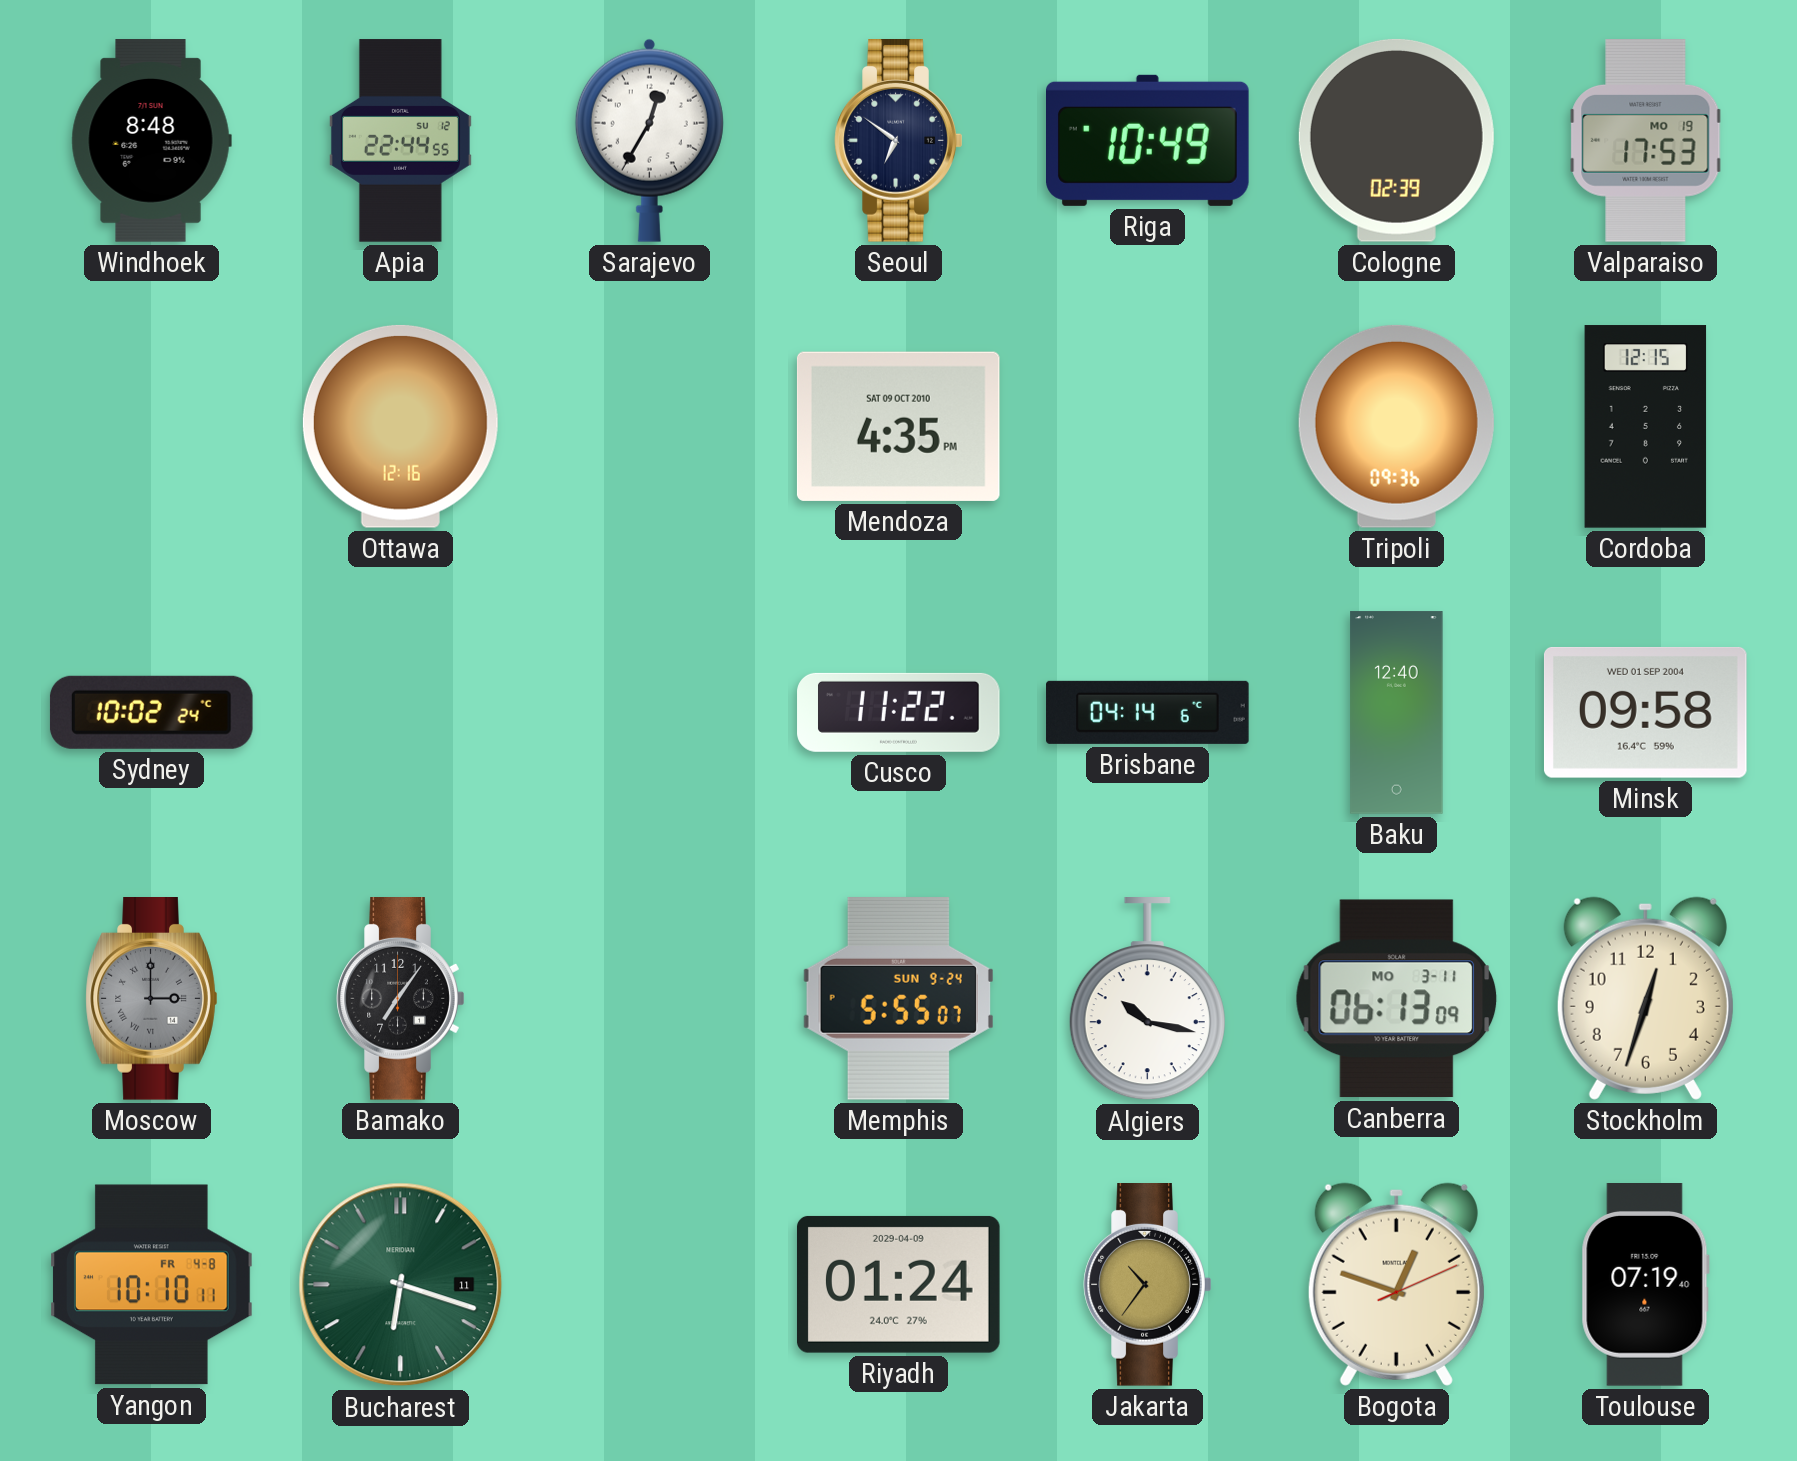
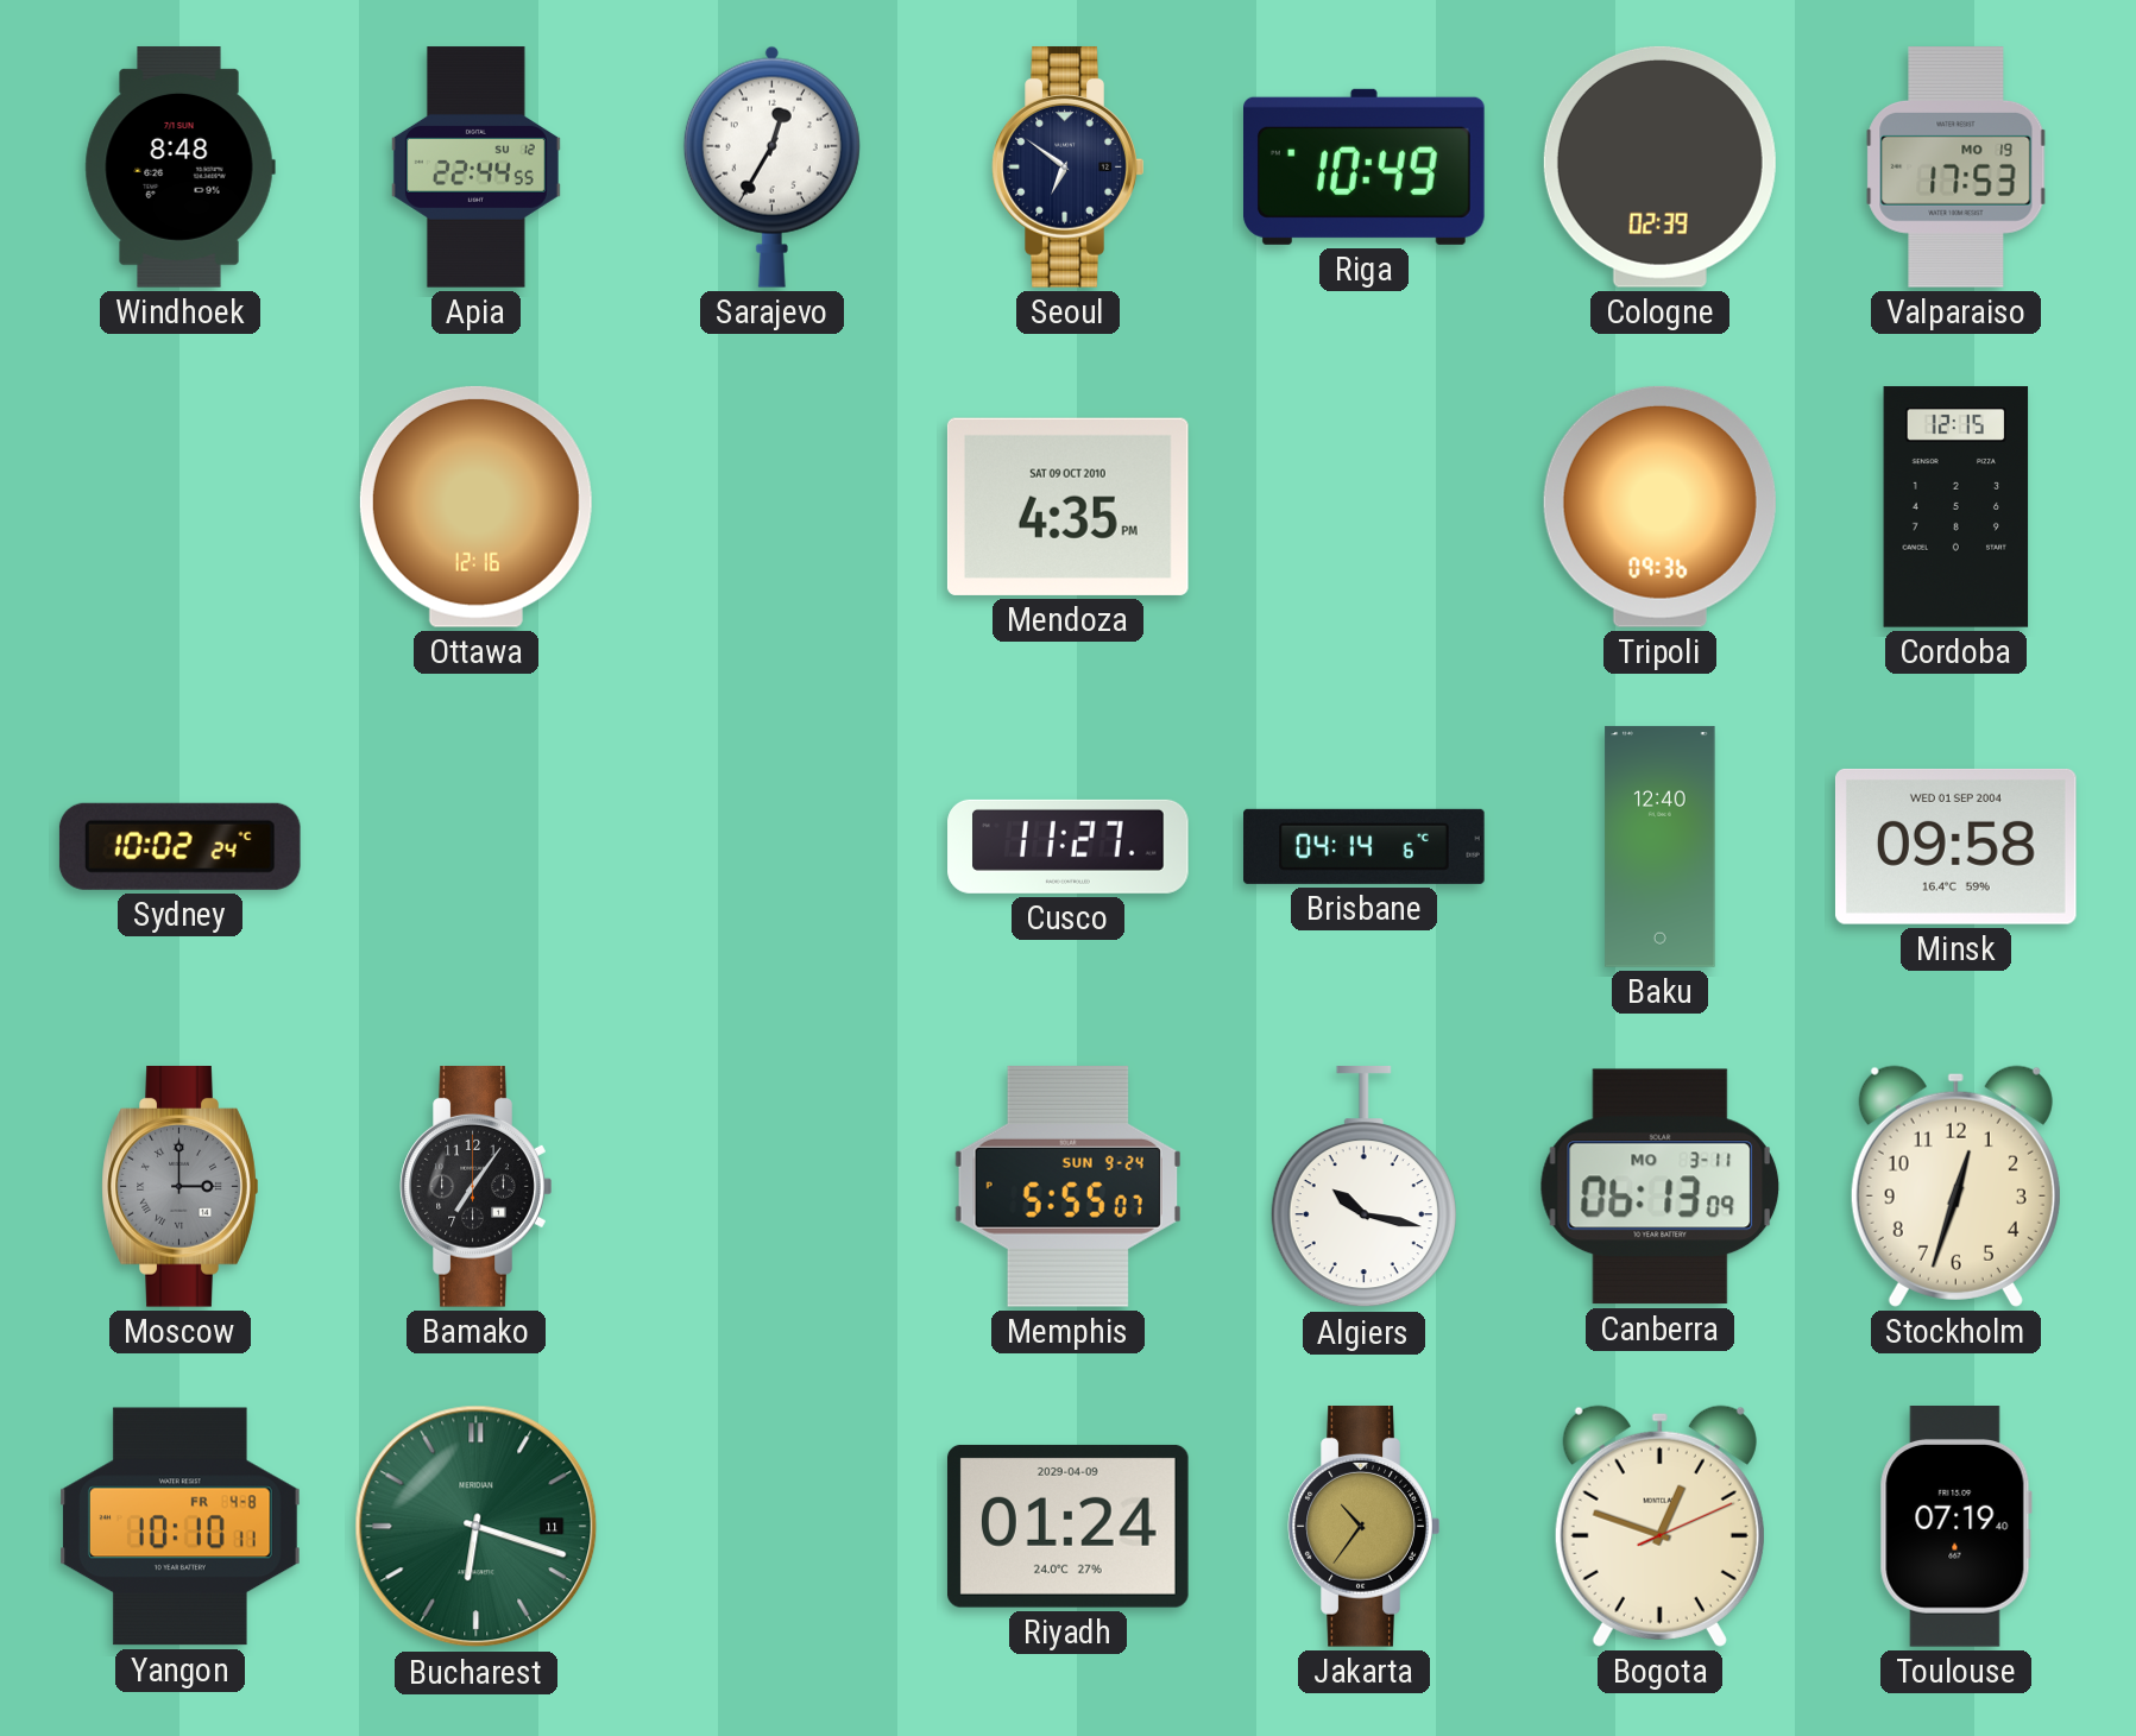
Cusco: 11:22 -> 11:27 (1069, 846)
